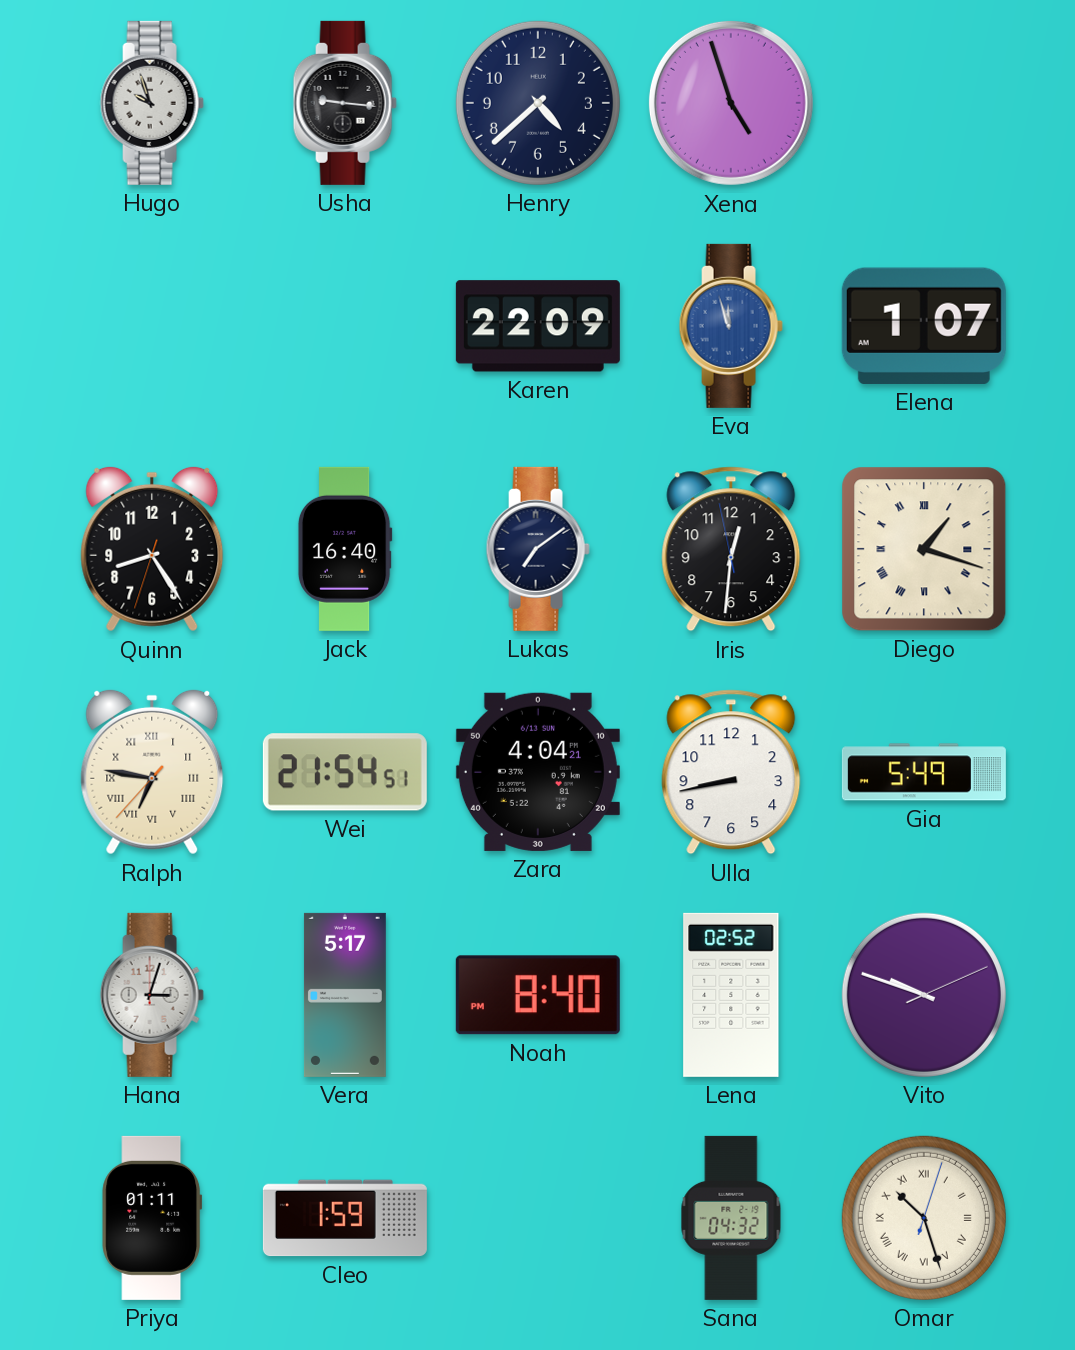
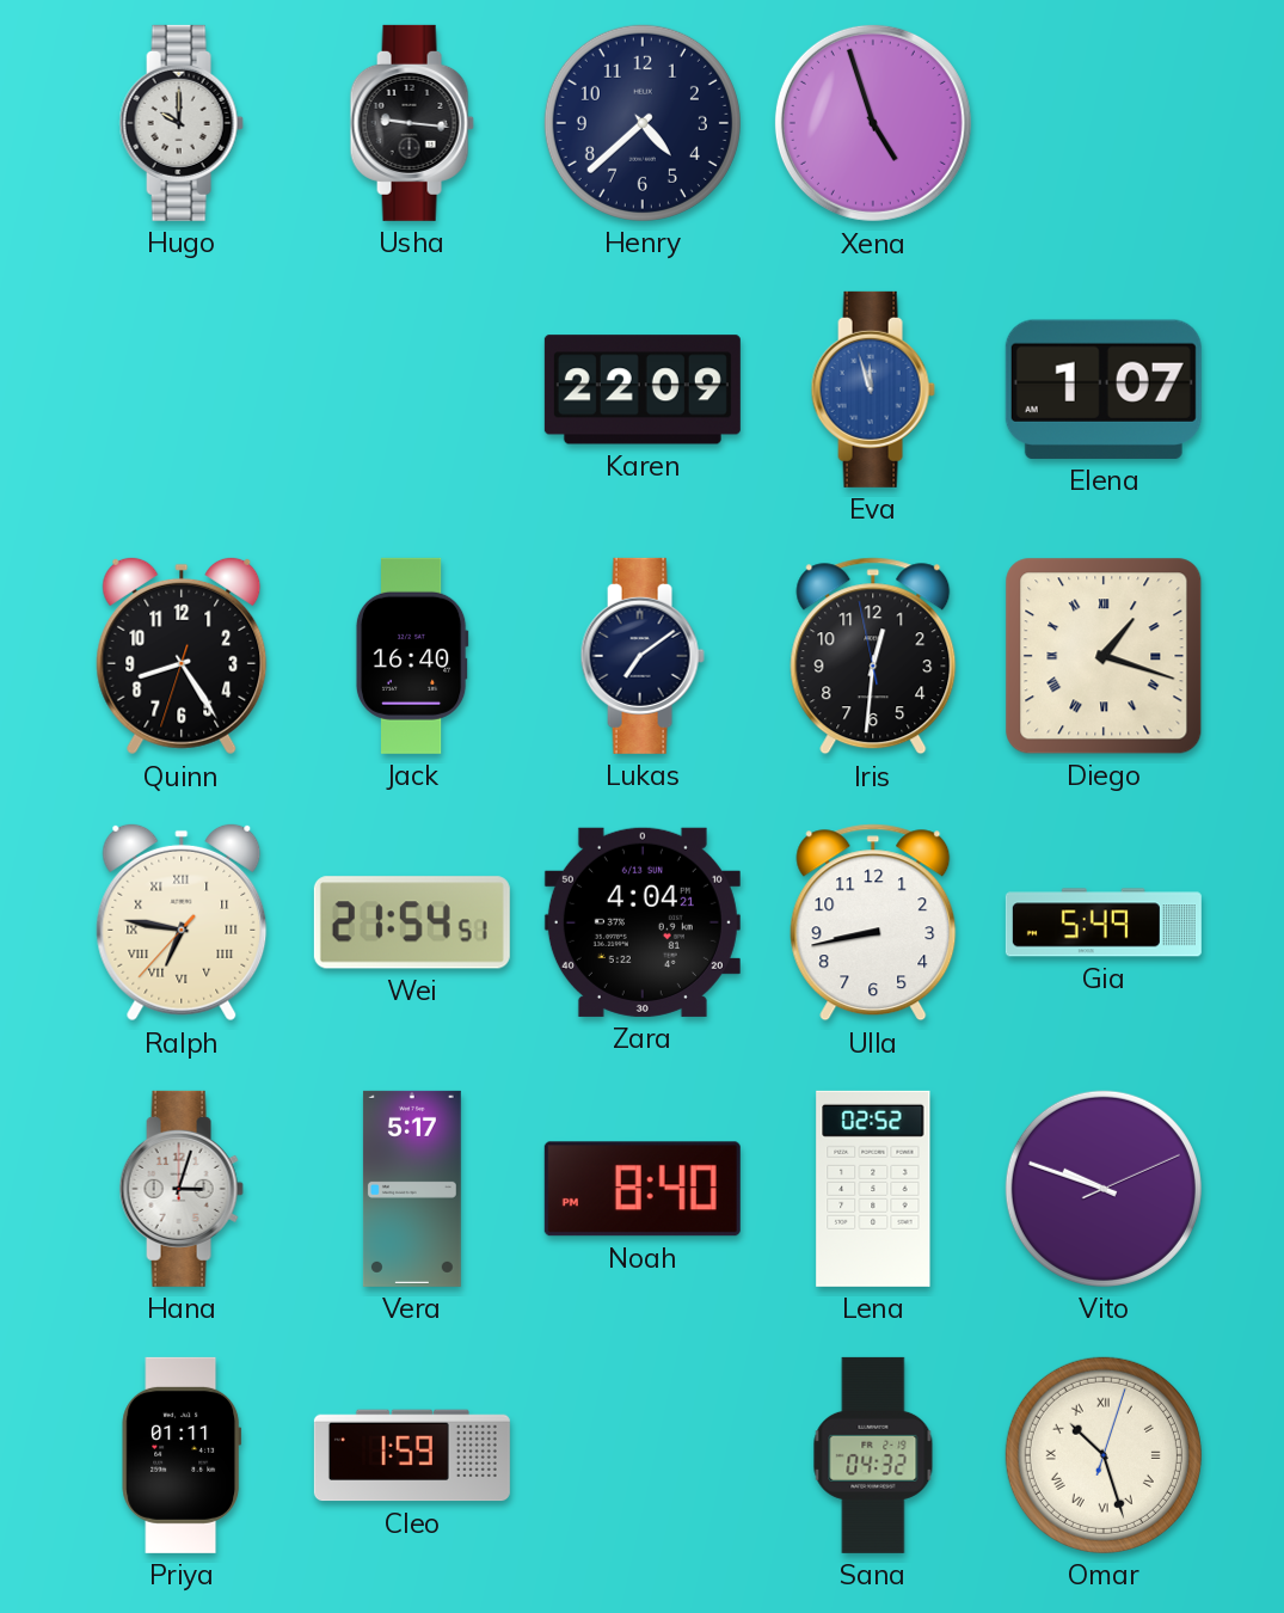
Hugo: 9:57 -> 10:00 (182, 123)
